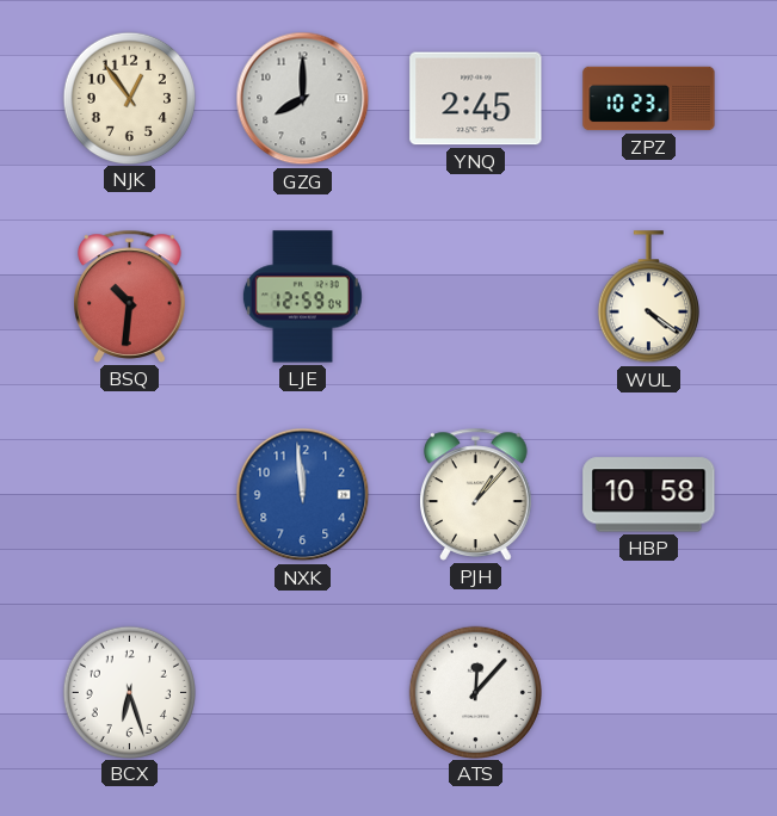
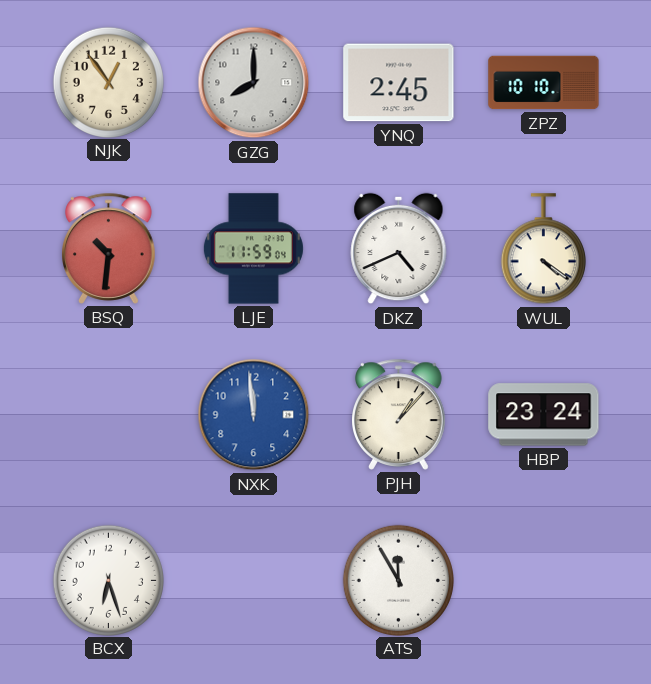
ZPZ: 10:23 -> 10:10 (544, 83)
LJE: 12:59 -> 11:59 (253, 249)
DKZ: none -> 4:41 (399, 249)
HBP: 10:58 -> 23:24 (544, 415)
ATS: 12:07 -> 11:55 (398, 580)
